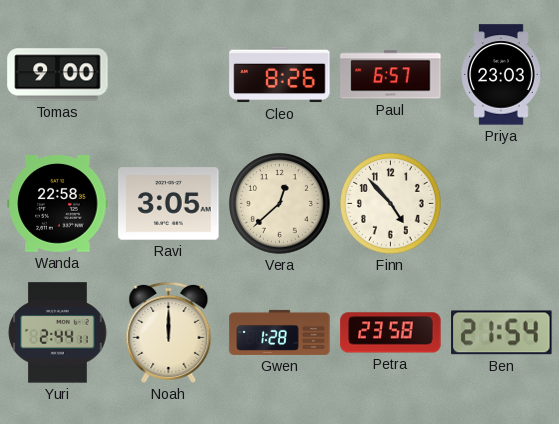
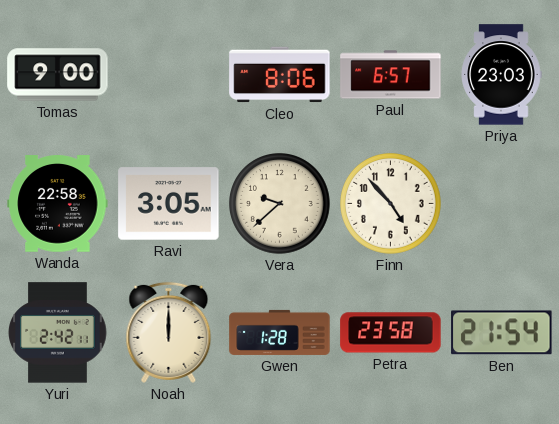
Cleo: 8:26 -> 8:06 (280, 75)
Vera: 12:38 -> 9:38 (280, 204)
Yuri: 2:44 -> 2:42 (58, 333)
